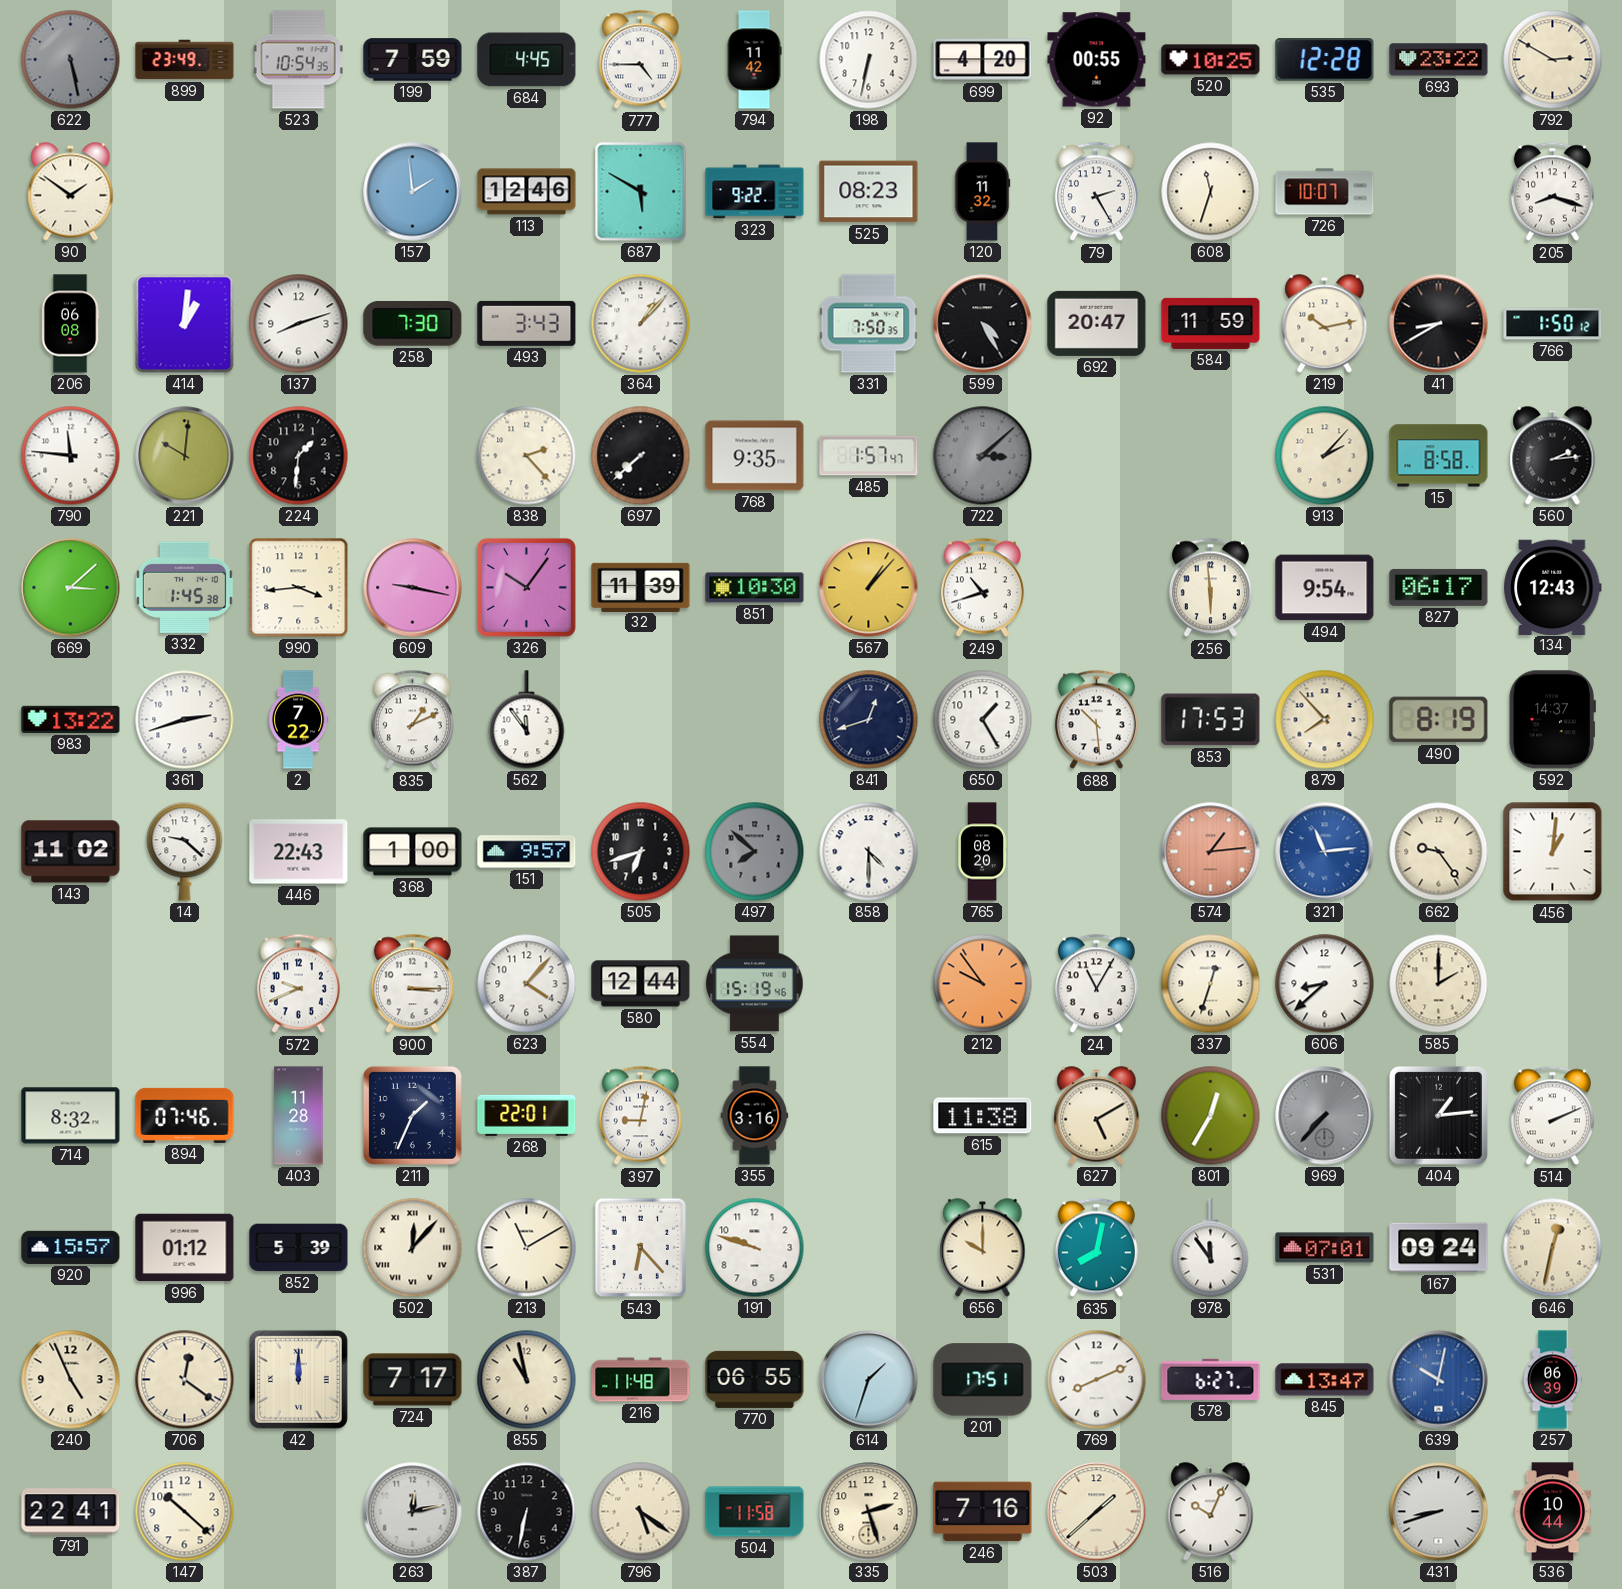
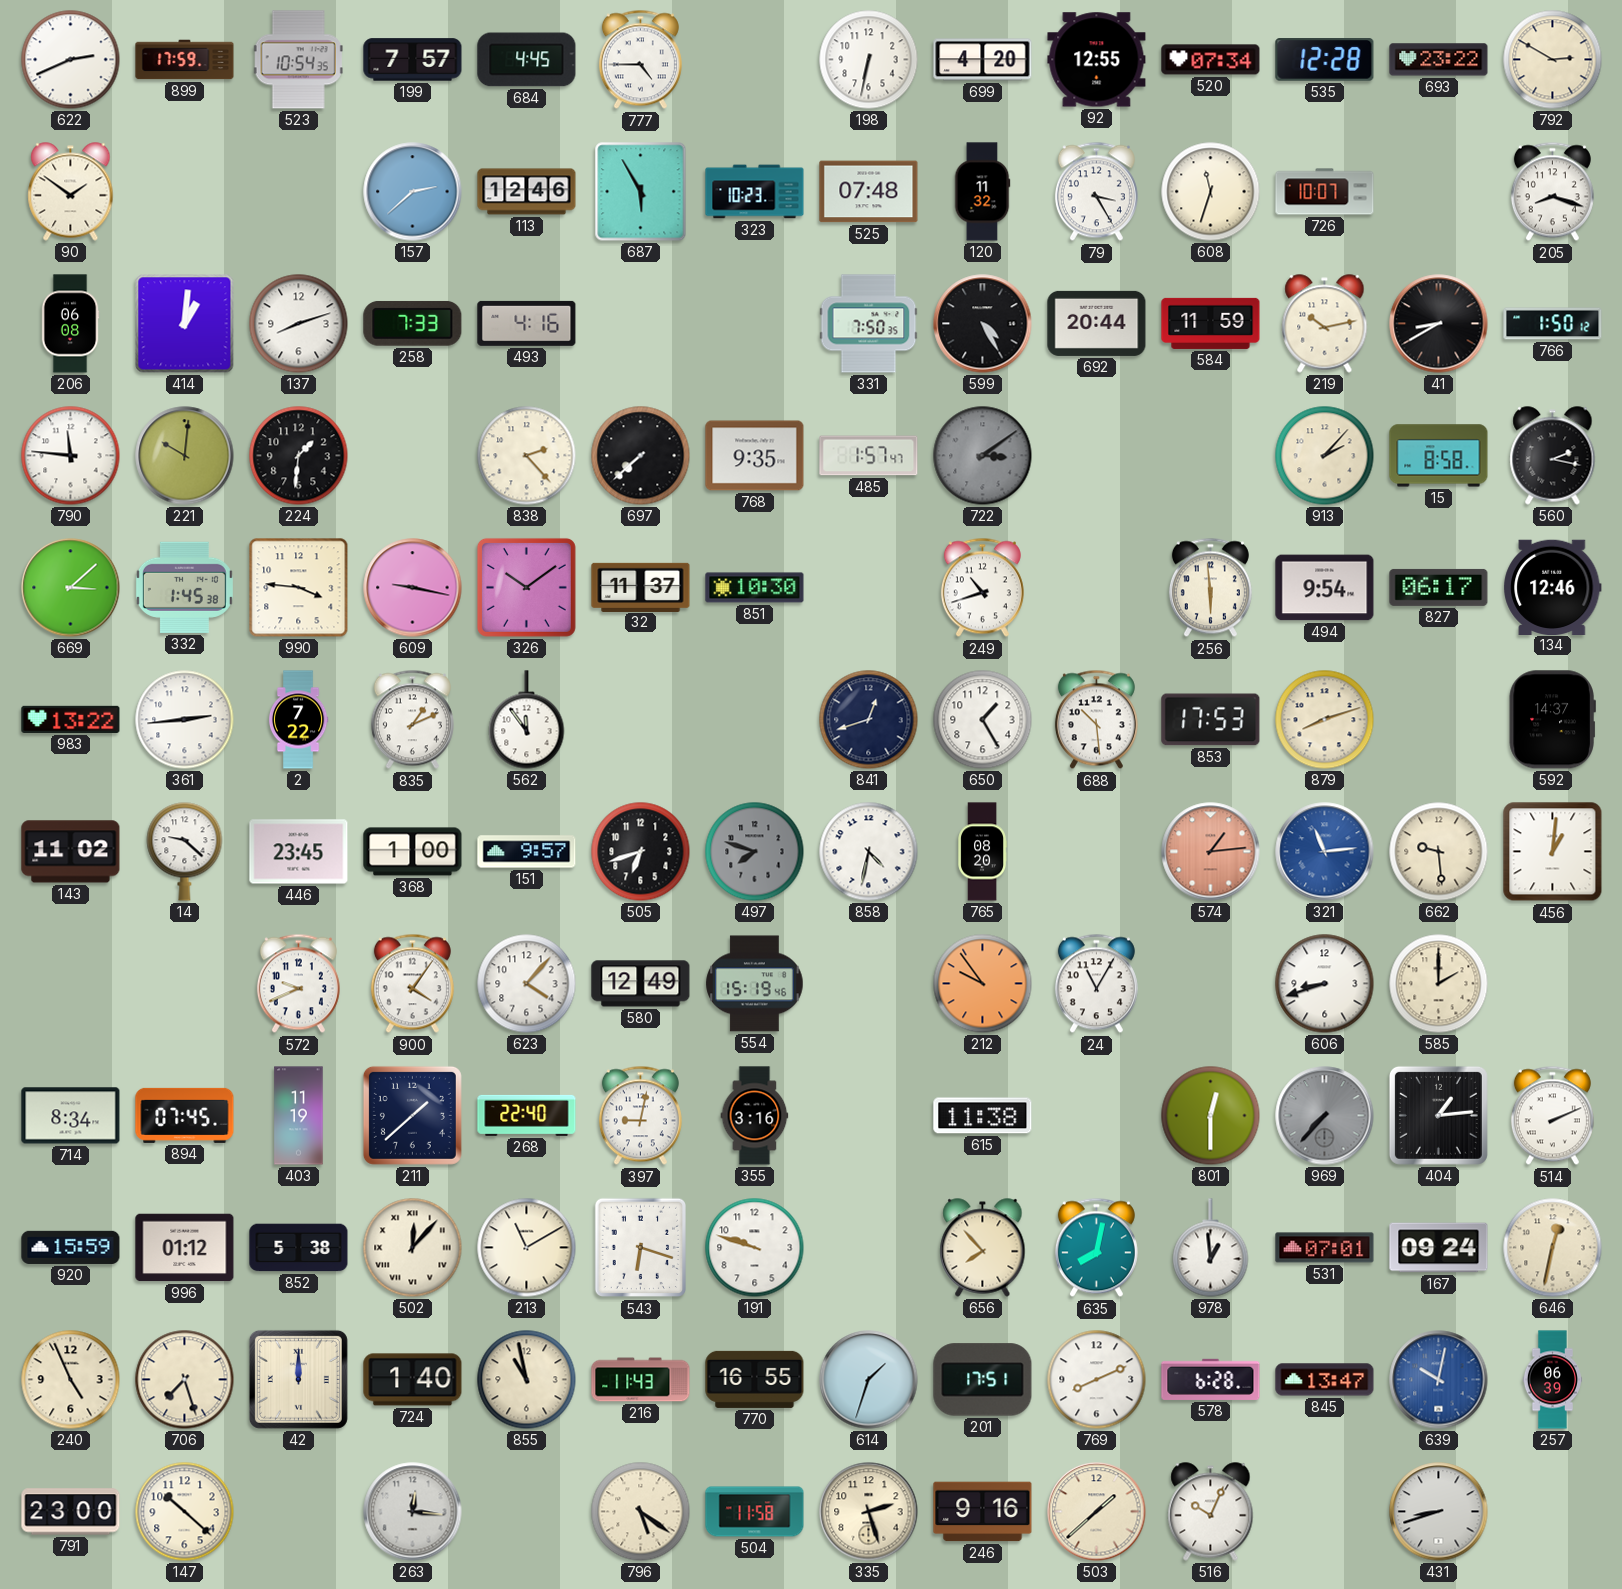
622: 5:28 -> 2:41 (71, 60)
622 dial: grey -> white (71, 60)
899: 23:49 -> 17:59 (185, 60)
199: 7:59 -> 7:57 (413, 60)
794: 11:42 -> none (754, 60)
92: 00:55 -> 12:55 (1097, 60)
520: 10:25 -> 07:34 (1211, 60)
157: 1:59 -> 2:38 (413, 192)
687: 5:50 -> 5:55 (641, 192)
323: 9:22 -> 10:23 (755, 192)
525: 08:23 -> 07:48 (869, 192)
79: 2:25 -> 3:25 (1096, 192)
258: 7:30 -> 7:33 (413, 323)
493: 3:43 -> 4:16 (527, 323)
364: 1:07 -> none (641, 324)
692: 20:47 -> 20:44 (1097, 323)
722: 3:08 -> 3:09 (983, 456)
560: 2:14 -> 2:17 (1553, 456)
990: 3:44 -> 3:46 (299, 588)
326: 10:06 -> 10:09 (526, 587)
32: 11:39 -> 11:37 (641, 587)
567: 1:07 -> none (869, 588)
134: 12:43 -> 12:46 (1553, 587)
361: 2:42 -> 2:44 (185, 720)
879: 7:53 -> 8:12 (1325, 720)
490: 8:19 -> none (1439, 720)
446: 22:43 -> 23:45 (299, 852)
497: 7:52 -> 7:48 (755, 852)
858: 4:30 -> 4:32 (869, 852)
662: 9:24 -> 9:29 (1439, 852)
900: 3:15 -> 4:06 (412, 984)
580: 12:44 -> 12:49 (641, 984)
337: 12:33 -> none (1211, 984)
606: 8:38 -> 8:42 (1325, 984)
714: 8:32 -> 8:34 (71, 1116)
894: 07:46 -> 07:45 (185, 1115)
403: 11:28 -> 11:19 (299, 1116)
211: 1:34 -> 1:38 (412, 1115)
268: 22:01 -> 22:40 (527, 1115)
627: 5:10 -> none (1097, 1116)
801: 12:35 -> 12:30 (1211, 1116)
920: 15:57 -> 15:59 (71, 1247)
852: 5:39 -> 5:38 (299, 1248)
543: 6:23 -> 6:18 (640, 1248)
656: 10:00 -> 7:53 (983, 1248)
978: 11:54 -> 12:59 (1211, 1248)
706: 12:21 -> 7:27 (185, 1380)
724: 7:17 -> 1:40 (413, 1380)
216: 11:48 -> 11:43 (641, 1380)
770: 06:55 -> 16:55 (755, 1379)
578: 6:27 -> 6:28 (1211, 1379)
791: 22:41 -> 23:00 (71, 1512)
263: 12:13 -> 12:16 (413, 1512)
387: 6:32 -> none (527, 1512)
246: 7:16 -> 9:16 (983, 1512)
536: 10:44 -> none (1553, 1512)
